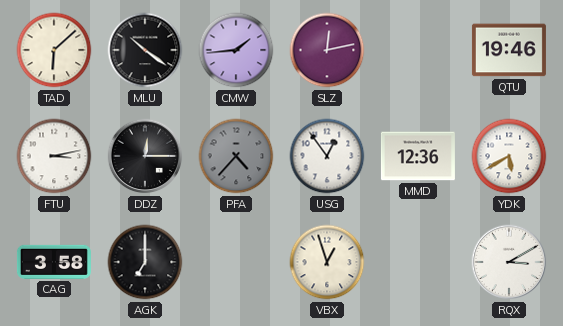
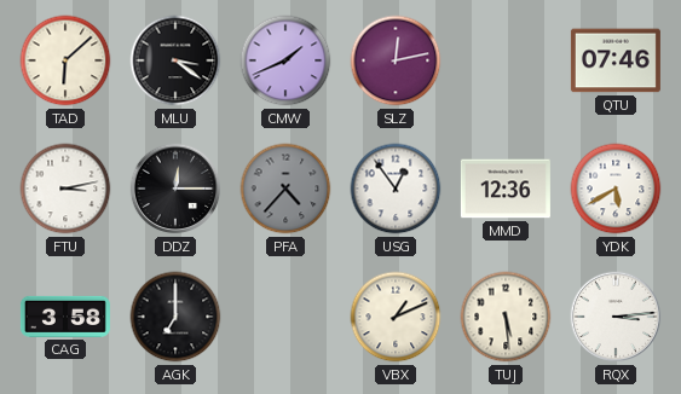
MLU: 10:21 -> 3:21 (175, 60)
CMW: 1:44 -> 1:41 (285, 60)
QTU: 19:46 -> 07:46 (616, 60)
VBX: 12:57 -> 1:11 (396, 317)
TUJ: none -> 5:29 (506, 317)
RQX: 3:10 -> 3:14 (616, 317)
